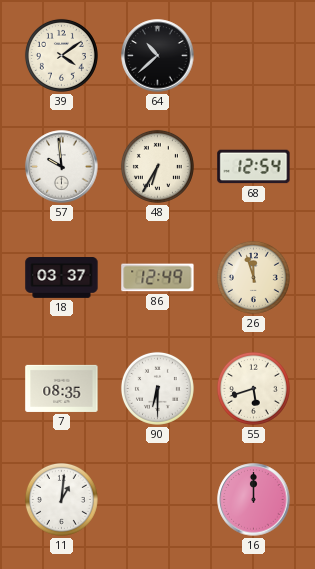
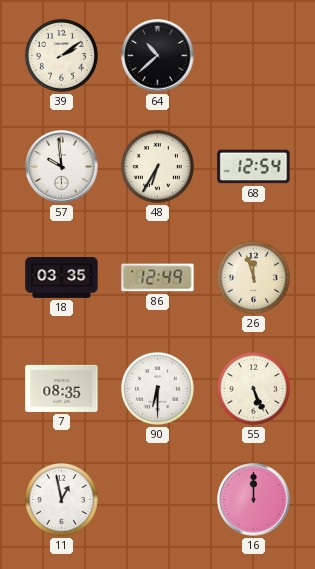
39: 4:09 -> 2:09 (61, 55)
18: 03:37 -> 03:35 (62, 278)
55: 5:42 -> 5:26 (253, 388)
11: 1:01 -> 12:58 (61, 499)
